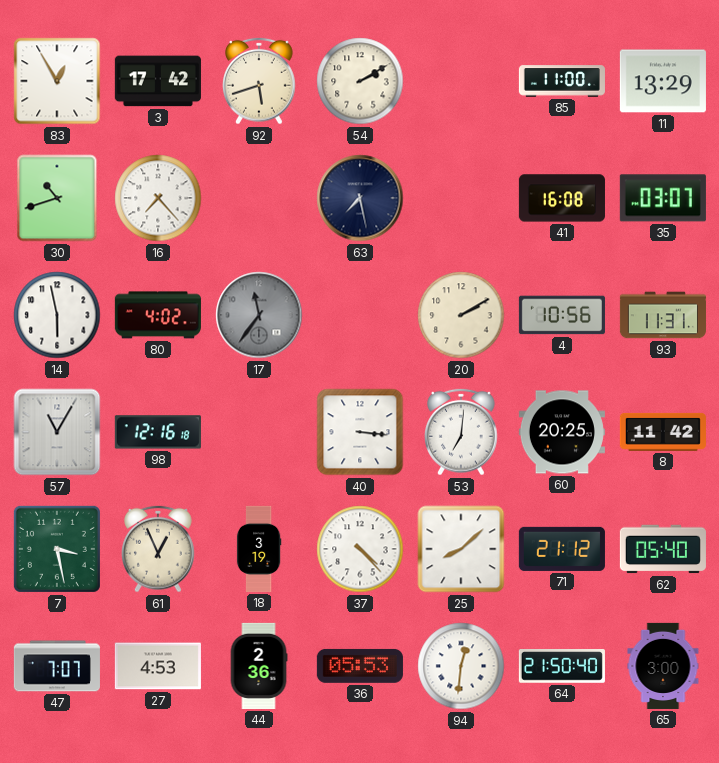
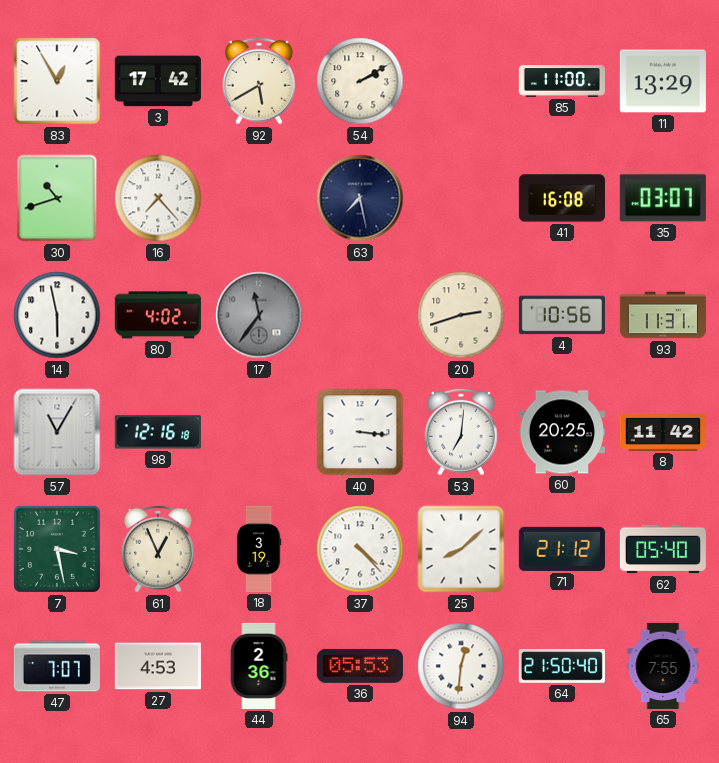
92: 5:42 -> 5:40 (260, 81)
20: 2:10 -> 2:42 (461, 315)
65: 3:00 -> 7:55 (663, 666)
